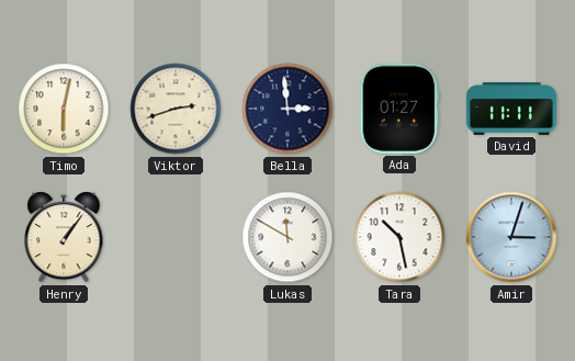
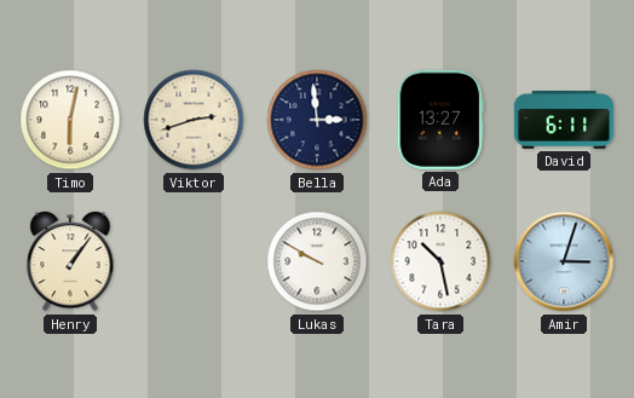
Ada: 01:27 -> 13:27 (440, 120)
David: 11:11 -> 6:11 (564, 121)
Lukas: 11:50 -> 9:50 (317, 261)
